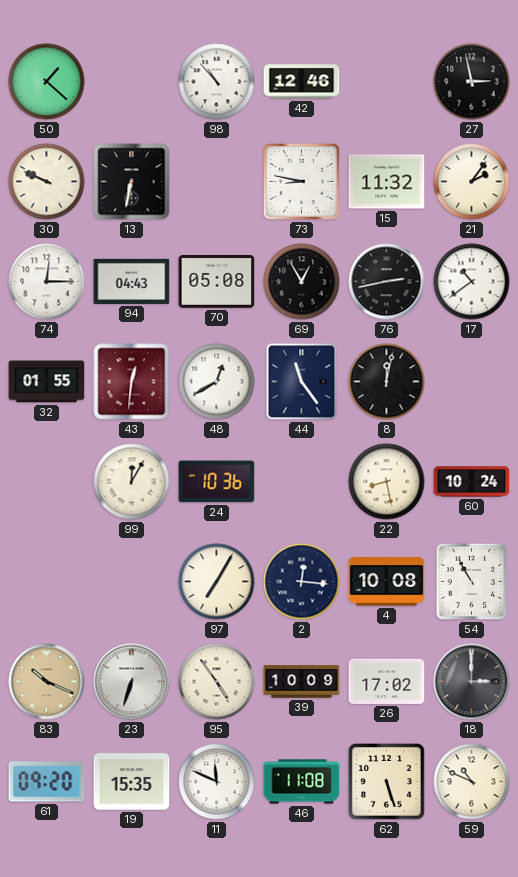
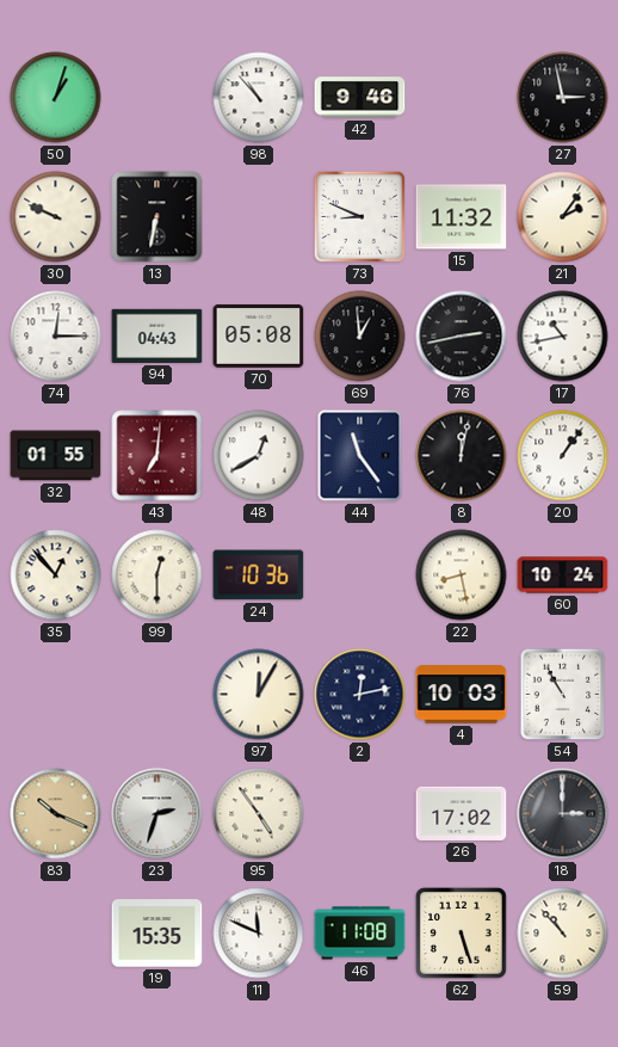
50: 1:22 -> 1:03 (56, 98)
42: 12:46 -> 9:46 (360, 98)
73: 8:47 -> 8:49 (360, 217)
69: 12:55 -> 12:59 (360, 337)
17: 10:39 -> 10:43 (563, 337)
43: 12:31 -> 7:01 (157, 456)
20: none -> 1:06 (563, 456)
35: none -> 12:53 (56, 575)
99: 12:05 -> 12:30 (157, 575)
97: 7:05 -> 12:05 (259, 695)
2: 12:16 -> 12:13 (360, 695)
4: 10:08 -> 10:03 (462, 695)
23: 6:33 -> 2:33 (157, 814)
39: 10:09 -> none (302, 682)
61: 09:20 -> none (47, 782)
59: 10:49 -> 10:53 (563, 934)
